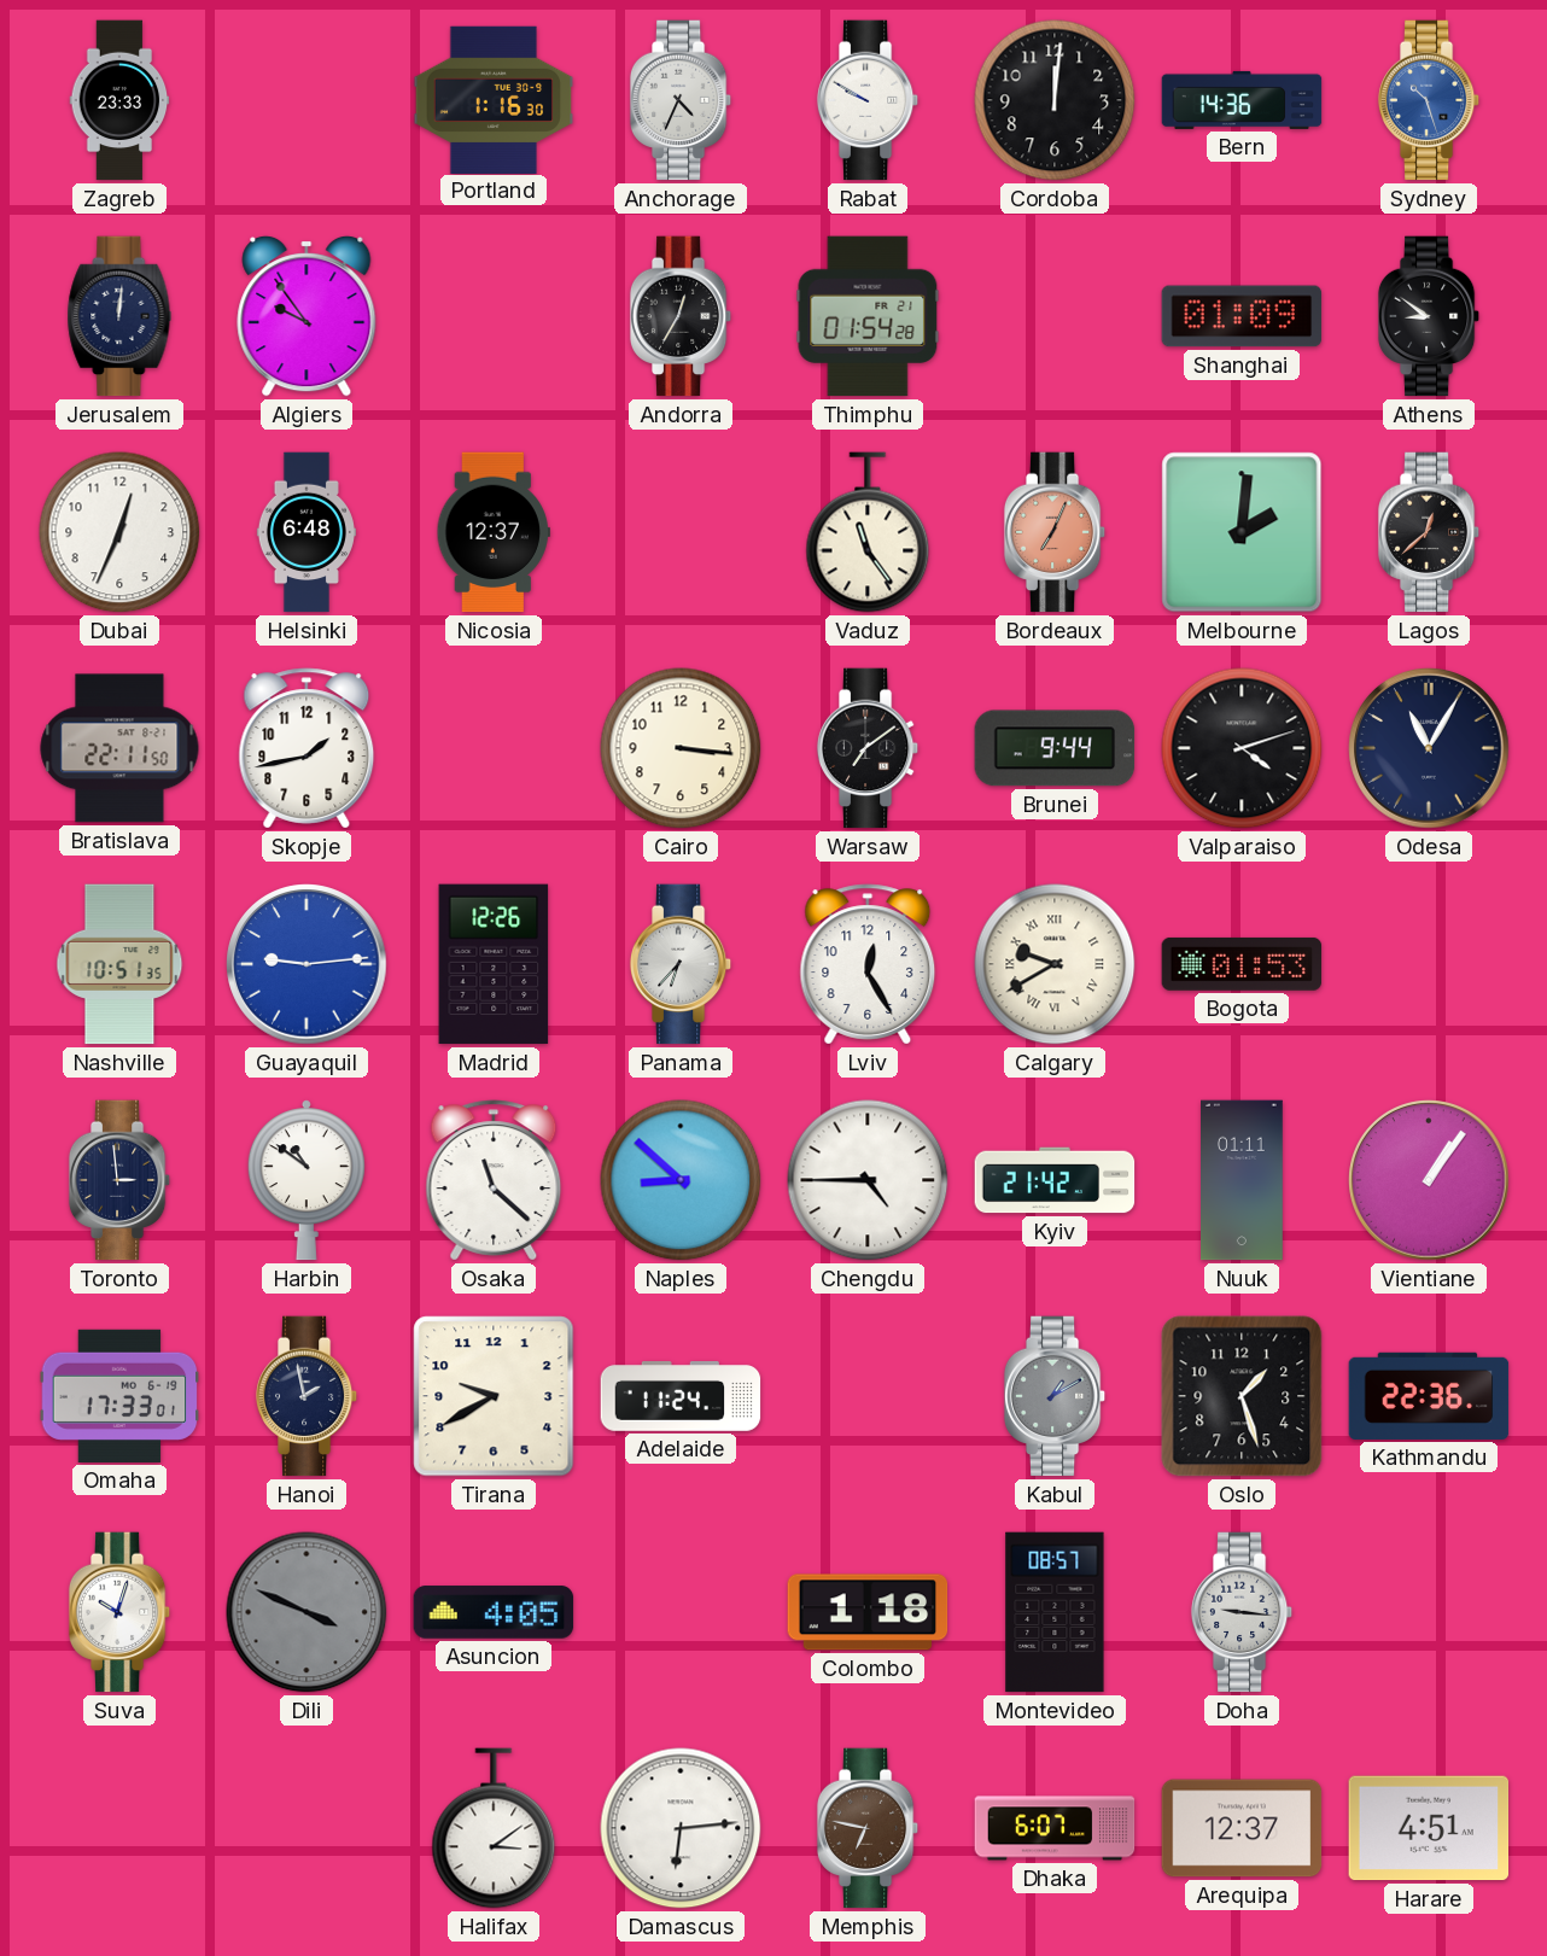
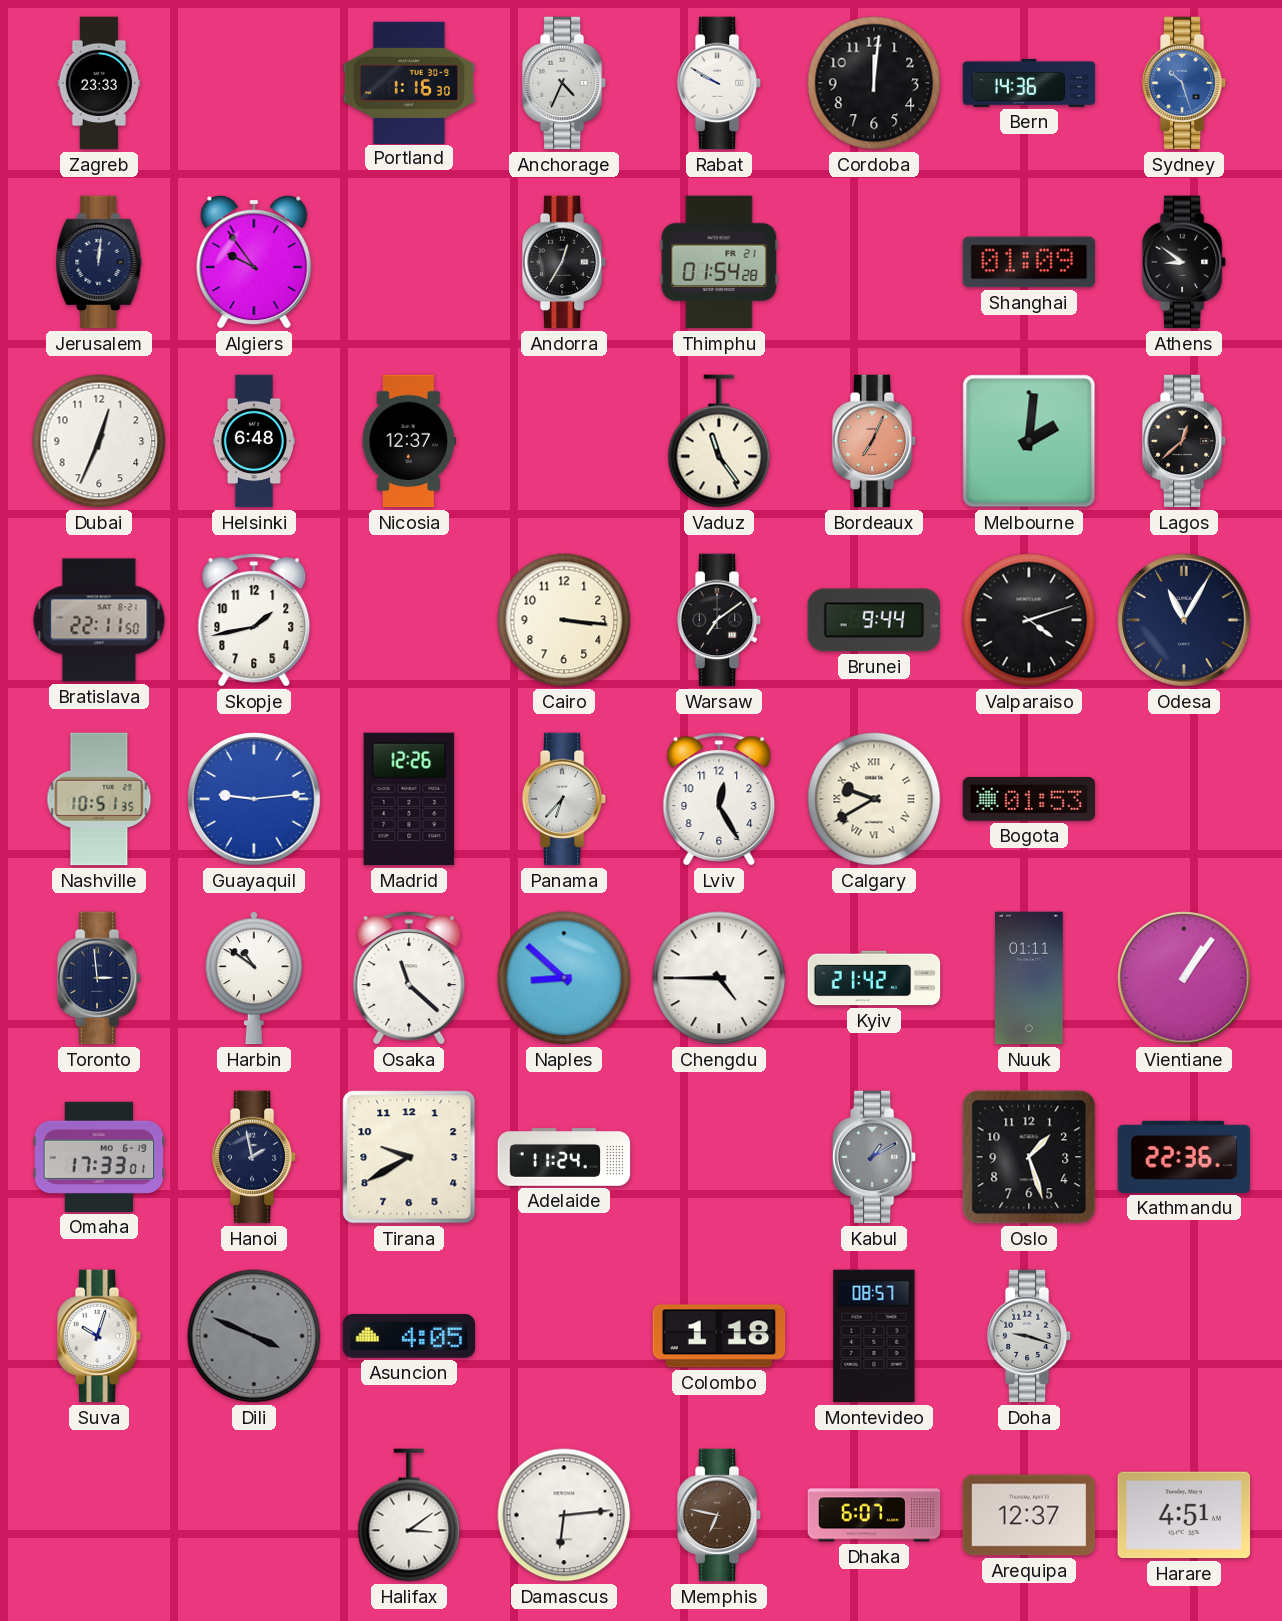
Doha: 9:16 -> 9:18 (1029, 1336)
